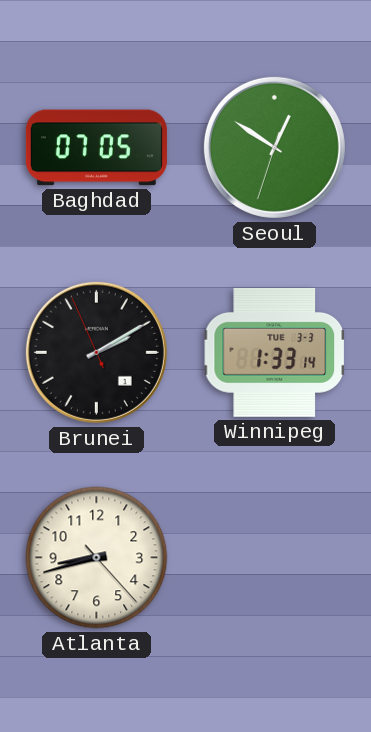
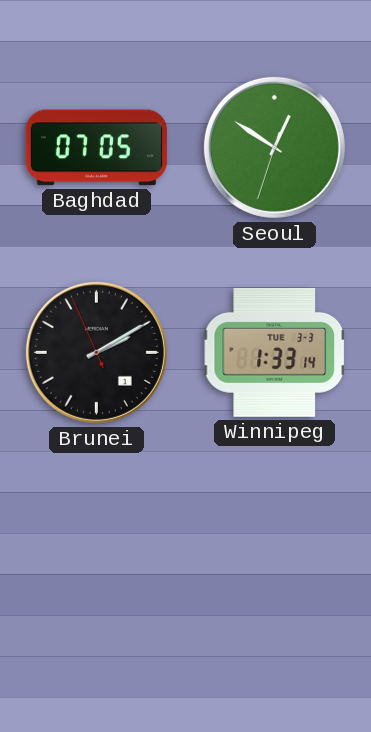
Atlanta: 8:42 -> none (97, 558)
